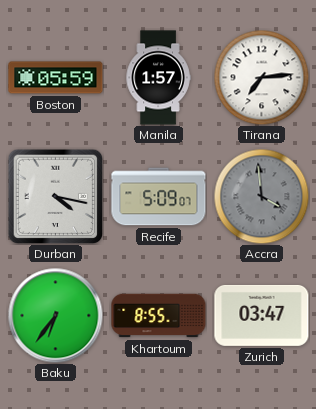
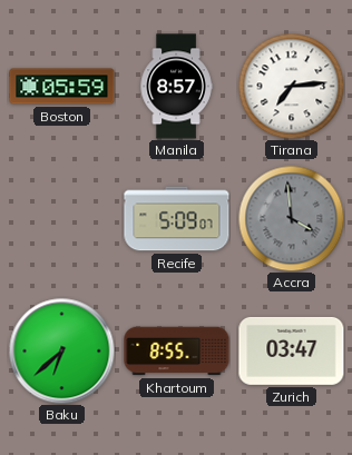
Manila: 1:57 -> 8:57 (176, 87)
Durban: 4:17 -> none (55, 196)
Baku: 6:36 -> 6:38 (61, 350)
